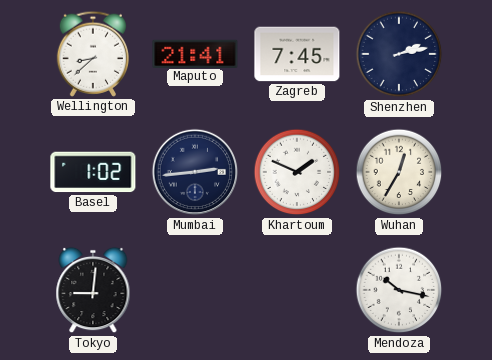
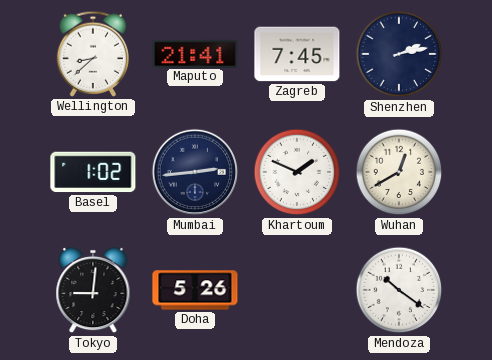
Wuhan: 12:35 -> 12:40 (399, 172)
Doha: none -> 5:26 (195, 290)
Mendoza: 10:17 -> 10:21 (399, 290)
